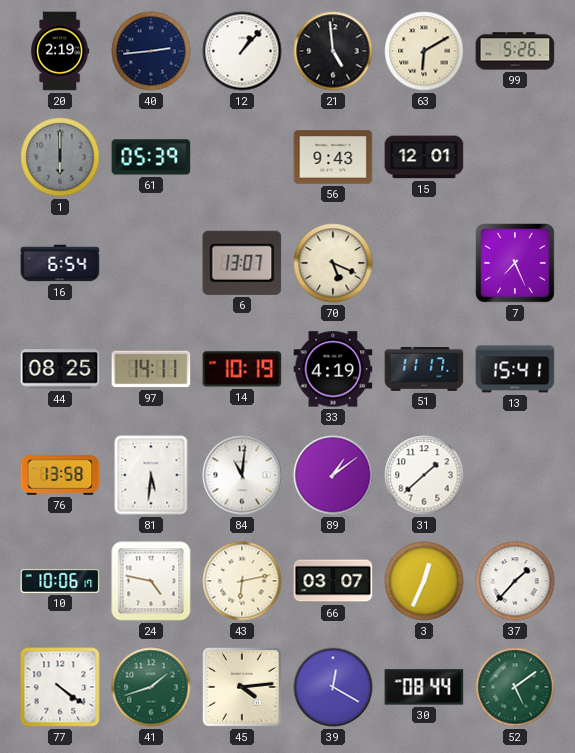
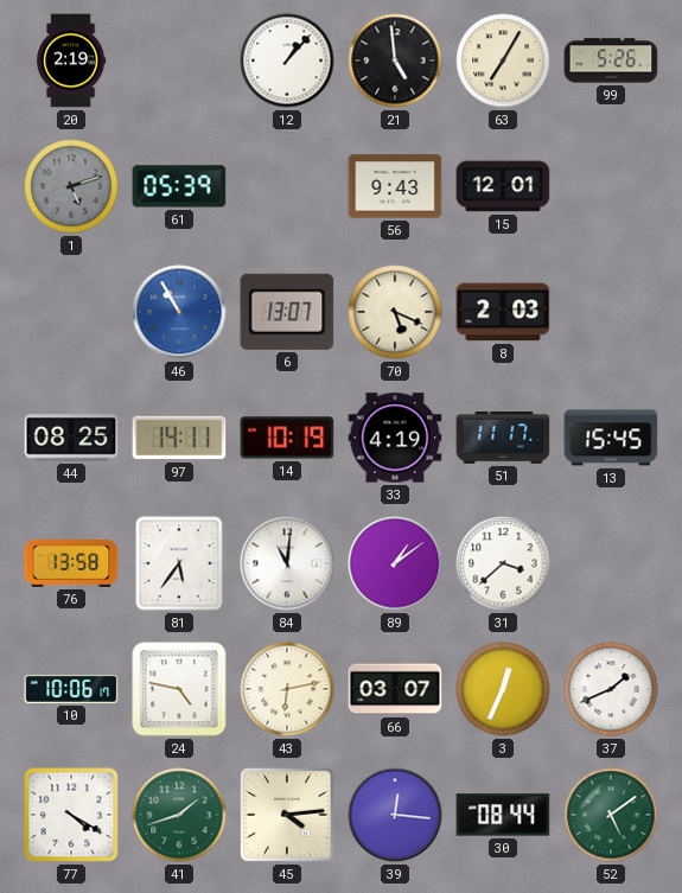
40: 2:44 -> none (151, 51)
63: 6:10 -> 7:05 (503, 60)
1: 6:00 -> 5:12 (71, 186)
16: 6:54 -> none (60, 263)
46: none -> 10:55 (179, 312)
8: none -> 2:03 (503, 312)
7: 7:26 -> none (515, 263)
13: 15:41 -> 15:45 (611, 438)
81: 5:31 -> 5:36 (179, 563)
31: 1:38 -> 3:38 (503, 563)
37: 1:37 -> 1:41 (611, 689)
77: 4:21 -> 4:20 (71, 815)
39: 12:20 -> 12:16 (395, 815)
